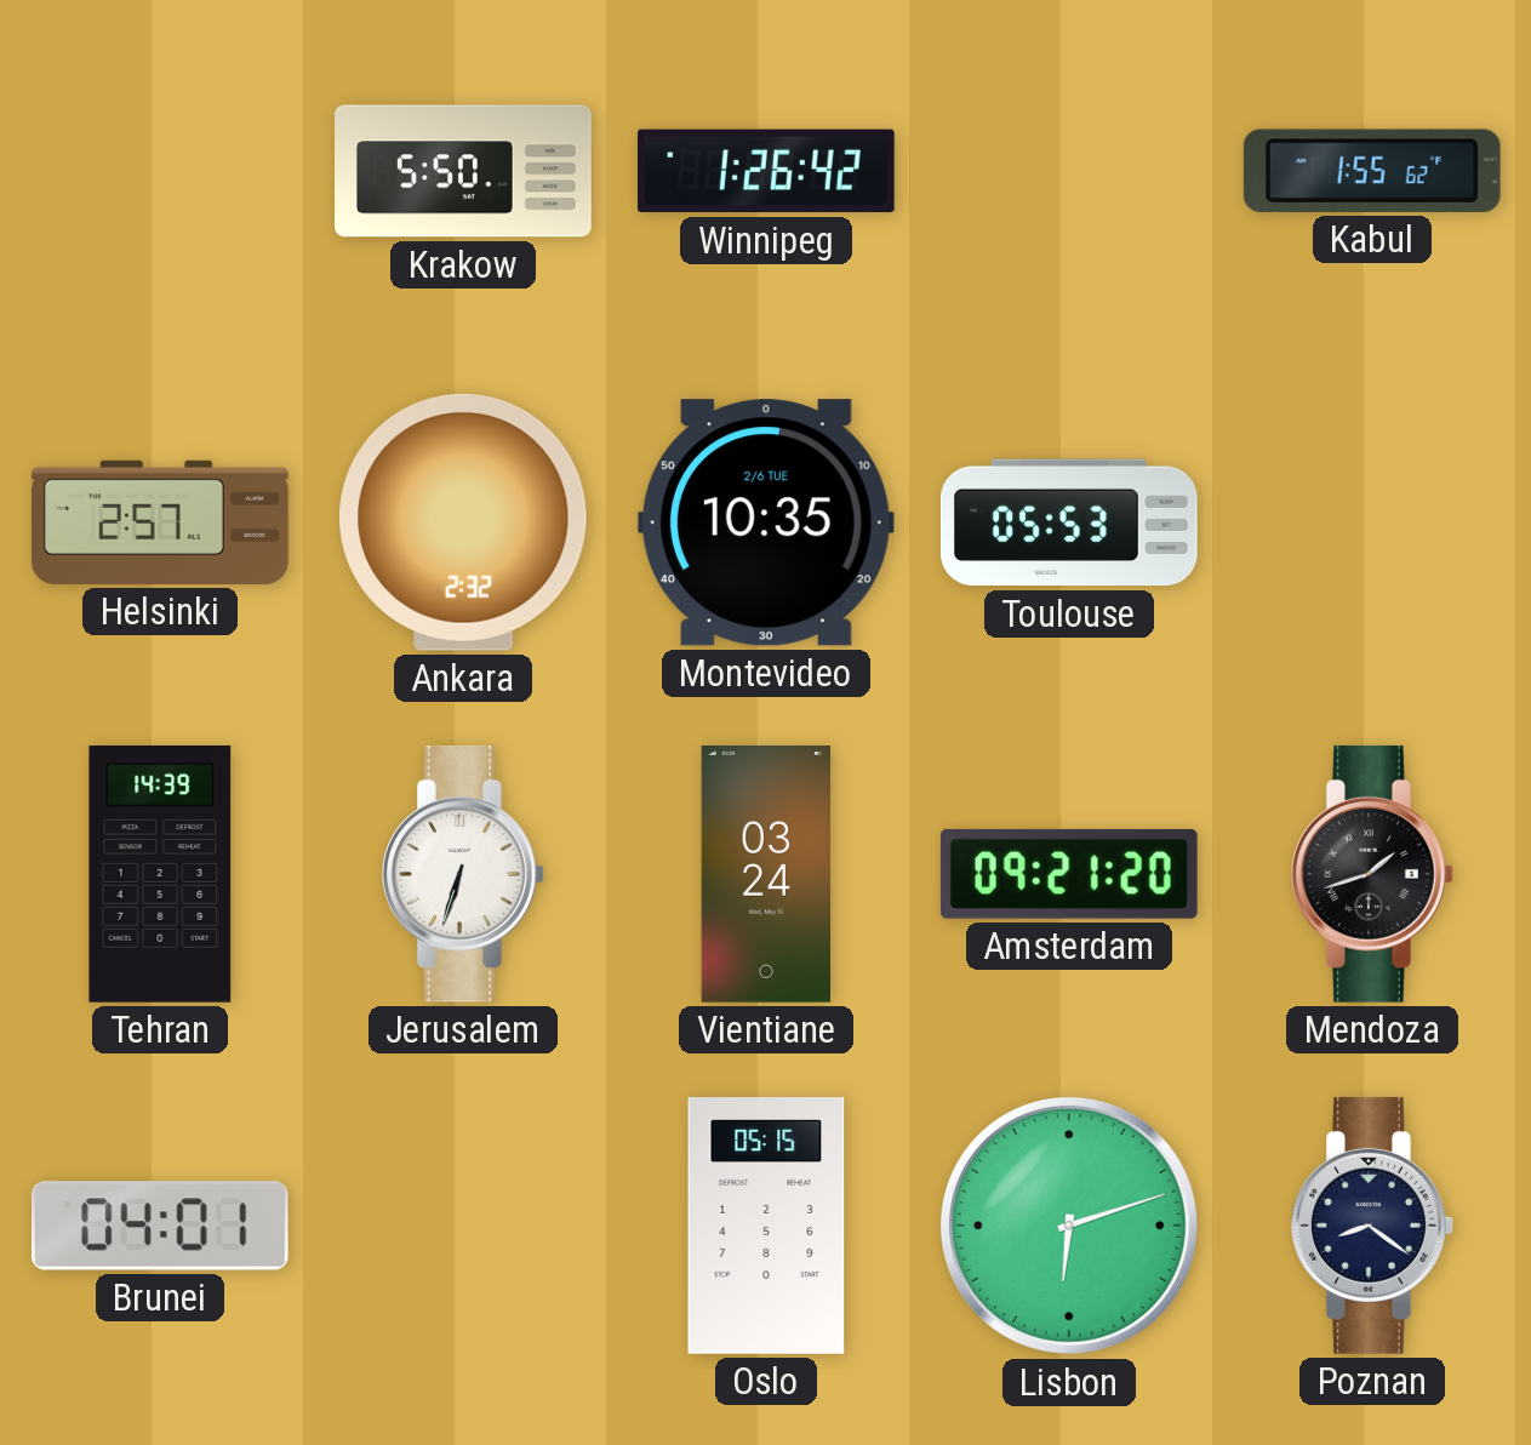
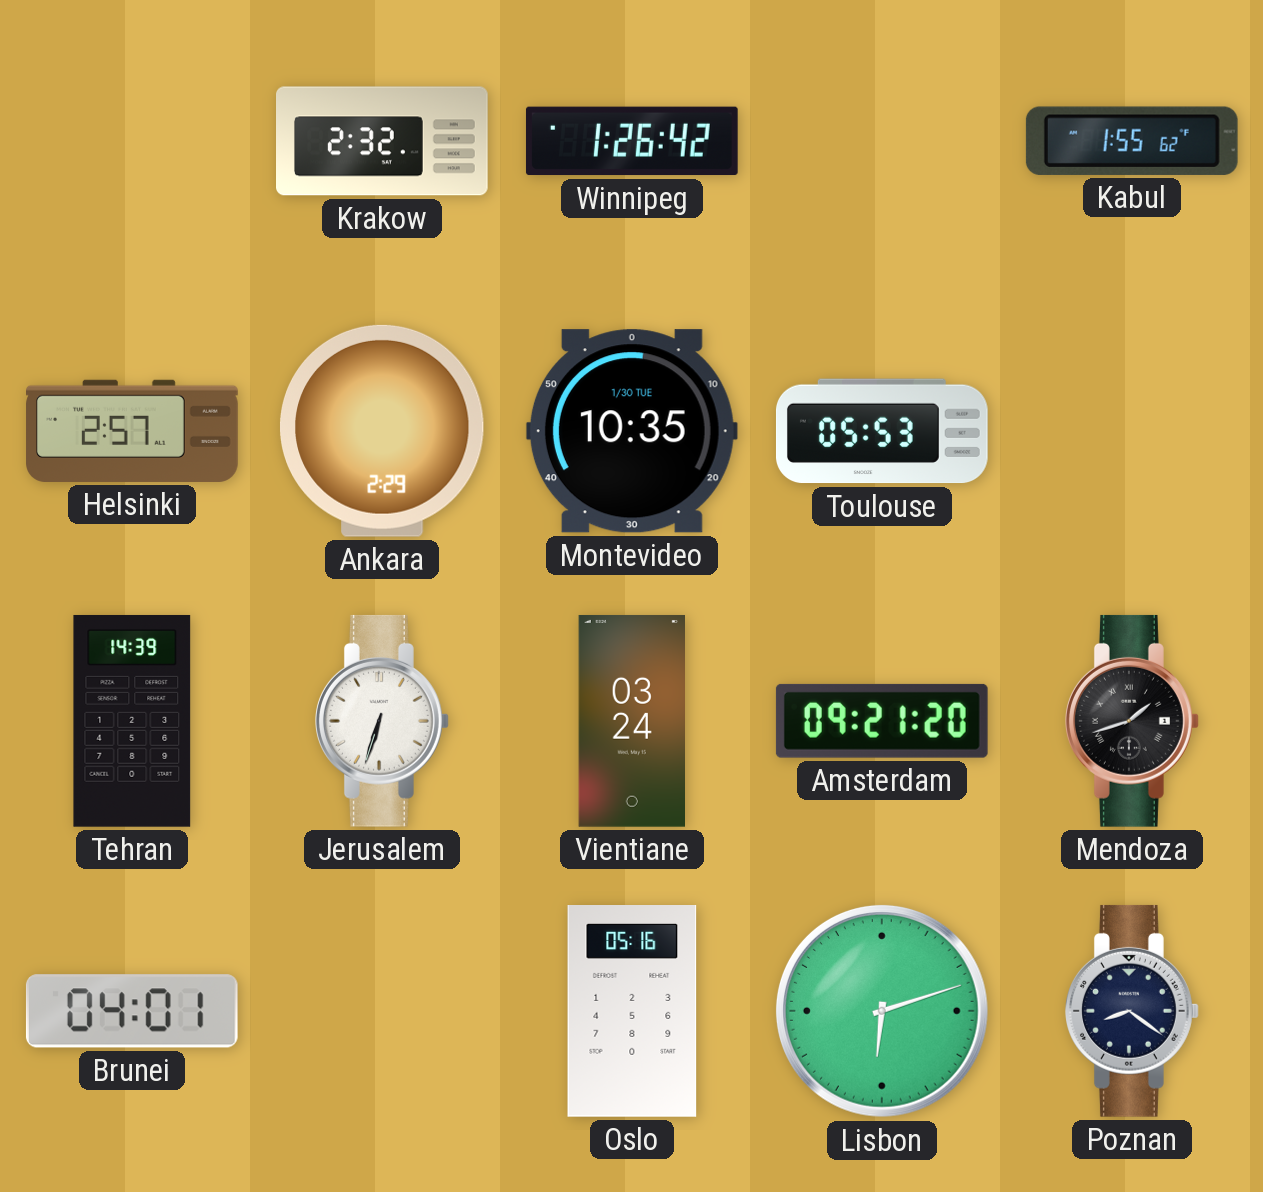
Krakow: 5:50 -> 2:32 (383, 141)
Ankara: 2:32 -> 2:29 (382, 431)
Montevideo date: 2/6 TUE -> 1/30 TUE (632, 431)
Oslo: 05:15 -> 05:16 (632, 1012)
